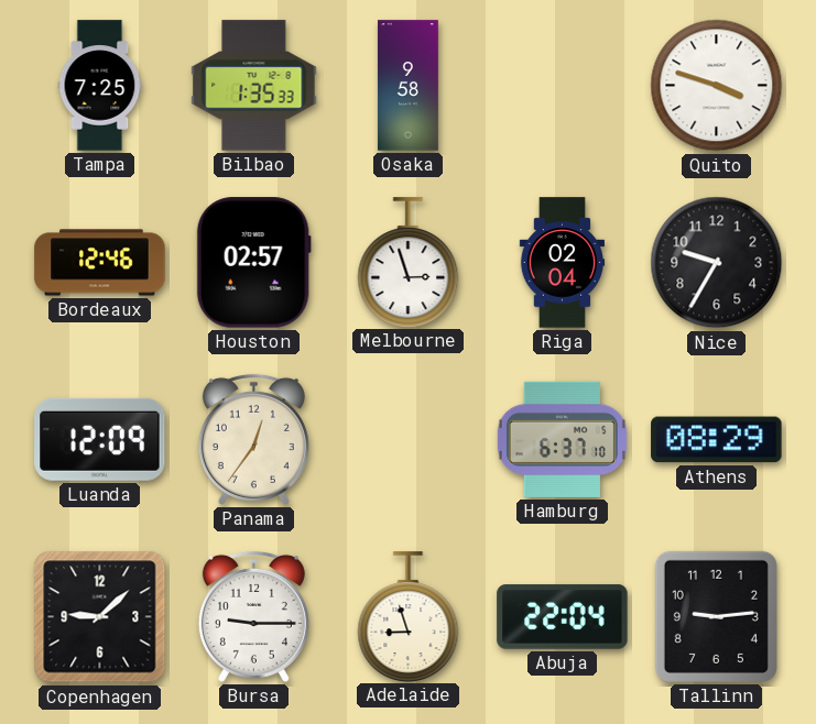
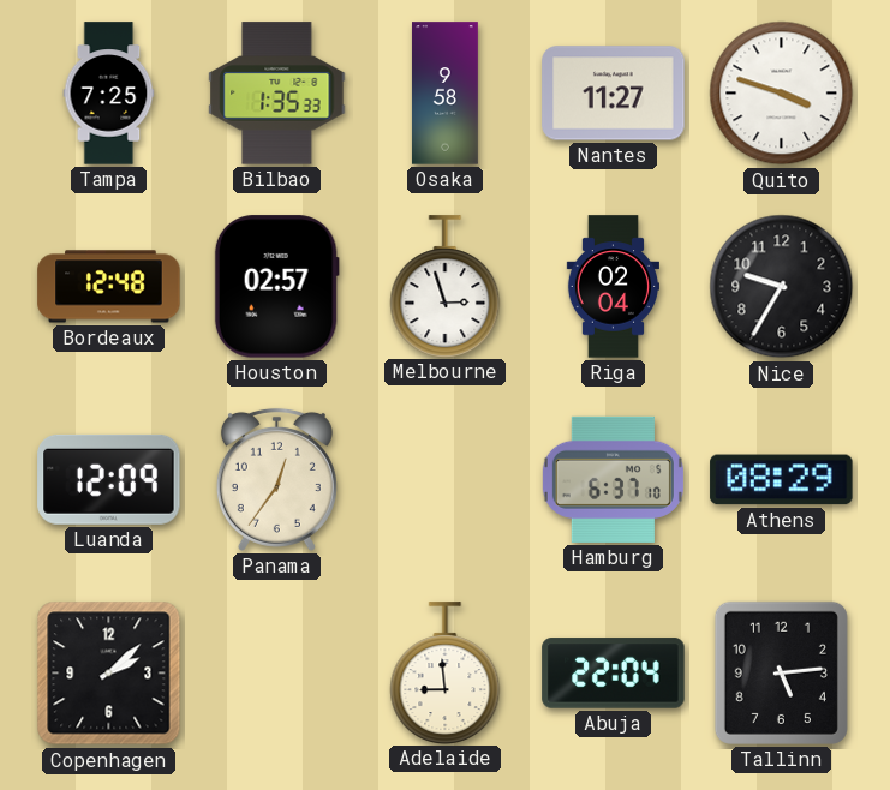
Nantes: none -> 11:27 (614, 94)
Bordeaux: 12:46 -> 12:48 (109, 287)
Copenhagen: 9:08 -> 2:08 (109, 674)
Bursa: 9:15 -> none (253, 616)
Adelaide: 8:57 -> 8:59 (446, 672)
Tallinn: 9:14 -> 5:14 (781, 672)
